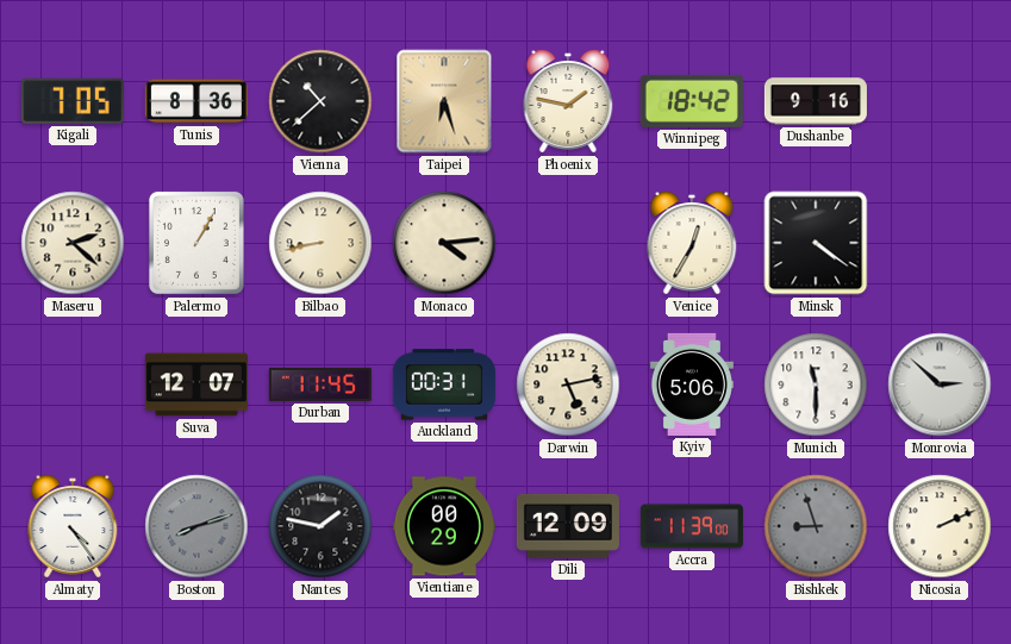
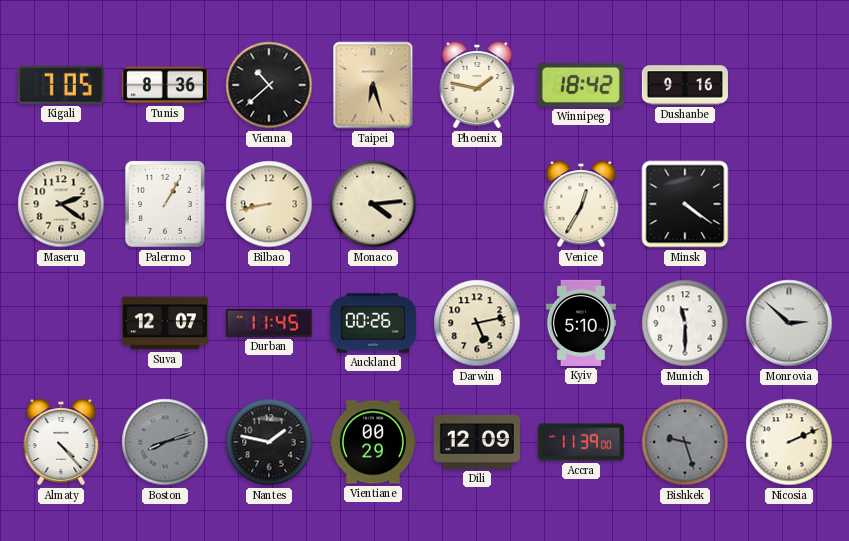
Maseru: 2:22 -> 2:21 (61, 204)
Auckland: 00:31 -> 00:26 (373, 323)
Kyiv: 5:06 -> 5:10 (581, 323)
Almaty: 4:24 -> 4:23 (61, 442)
Bishkek: 8:57 -> 9:27 (685, 442)
